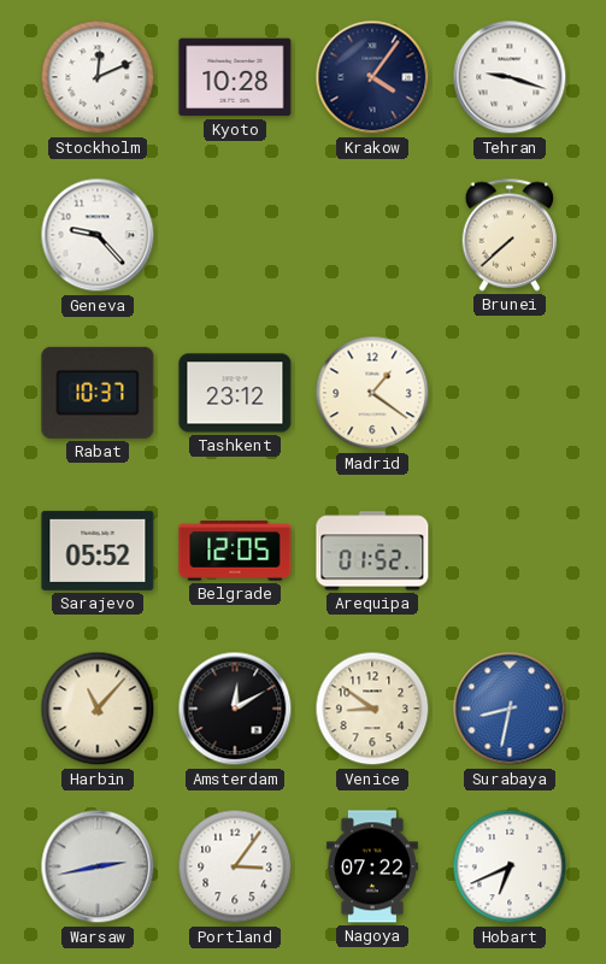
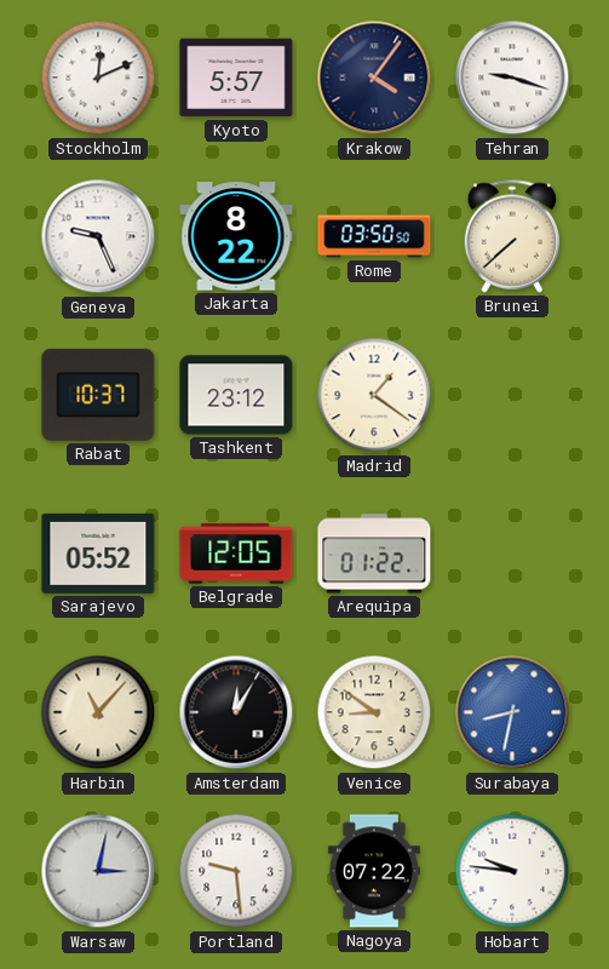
Kyoto: 10:28 -> 5:57 (236, 78)
Geneva: 9:23 -> 9:26 (98, 236)
Jakarta: none -> 8:22 (236, 236)
Rome: none -> 03:50 (374, 236)
Arequipa: 01:52 -> 01:22 (374, 554)
Amsterdam: 12:10 -> 12:05 (236, 712)
Warsaw: 2:43 -> 3:02 (98, 871)
Portland: 3:06 -> 9:29 (236, 871)
Hobart: 6:41 -> 9:46 (512, 871)
